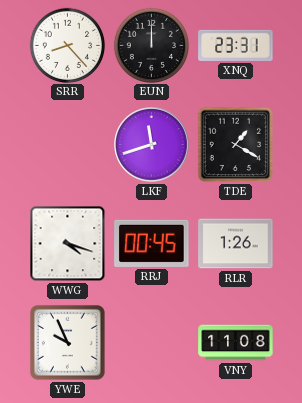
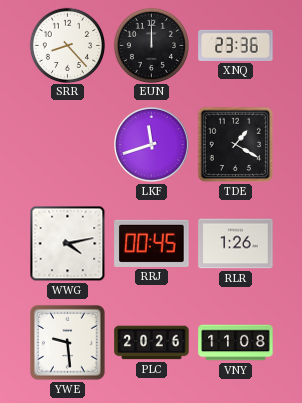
XNQ: 23:31 -> 23:36 (236, 45)
WWG: 4:18 -> 4:13 (68, 244)
YWE: 9:56 -> 9:29 (67, 342)
PLC: none -> 20:26 (152, 343)
